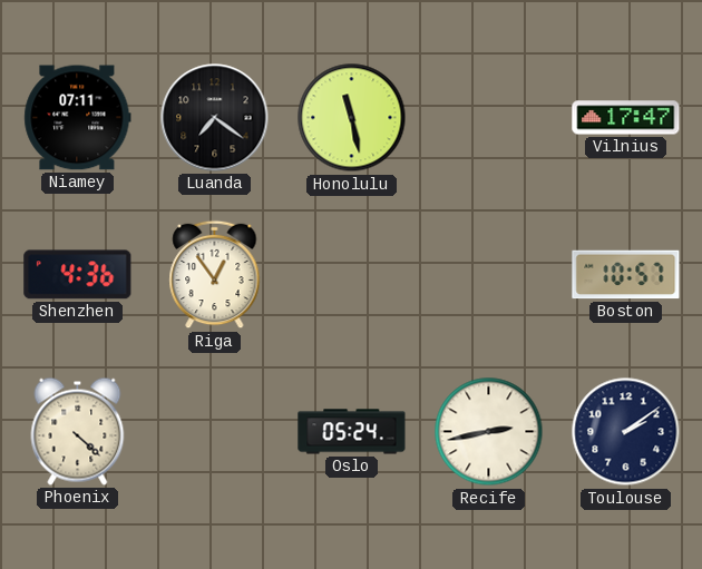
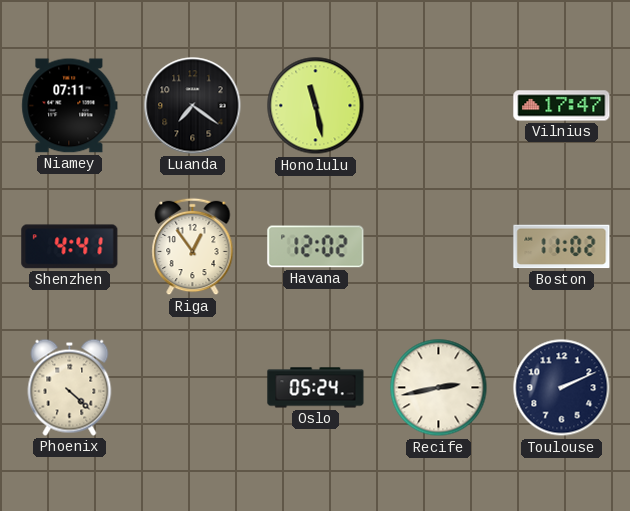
Shenzhen: 4:36 -> 4:41 (70, 247)
Havana: none -> 12:02 (316, 247)
Boston: 10:57 -> 11:02 (562, 247)
Toulouse: 2:09 -> 2:11 (562, 388)
